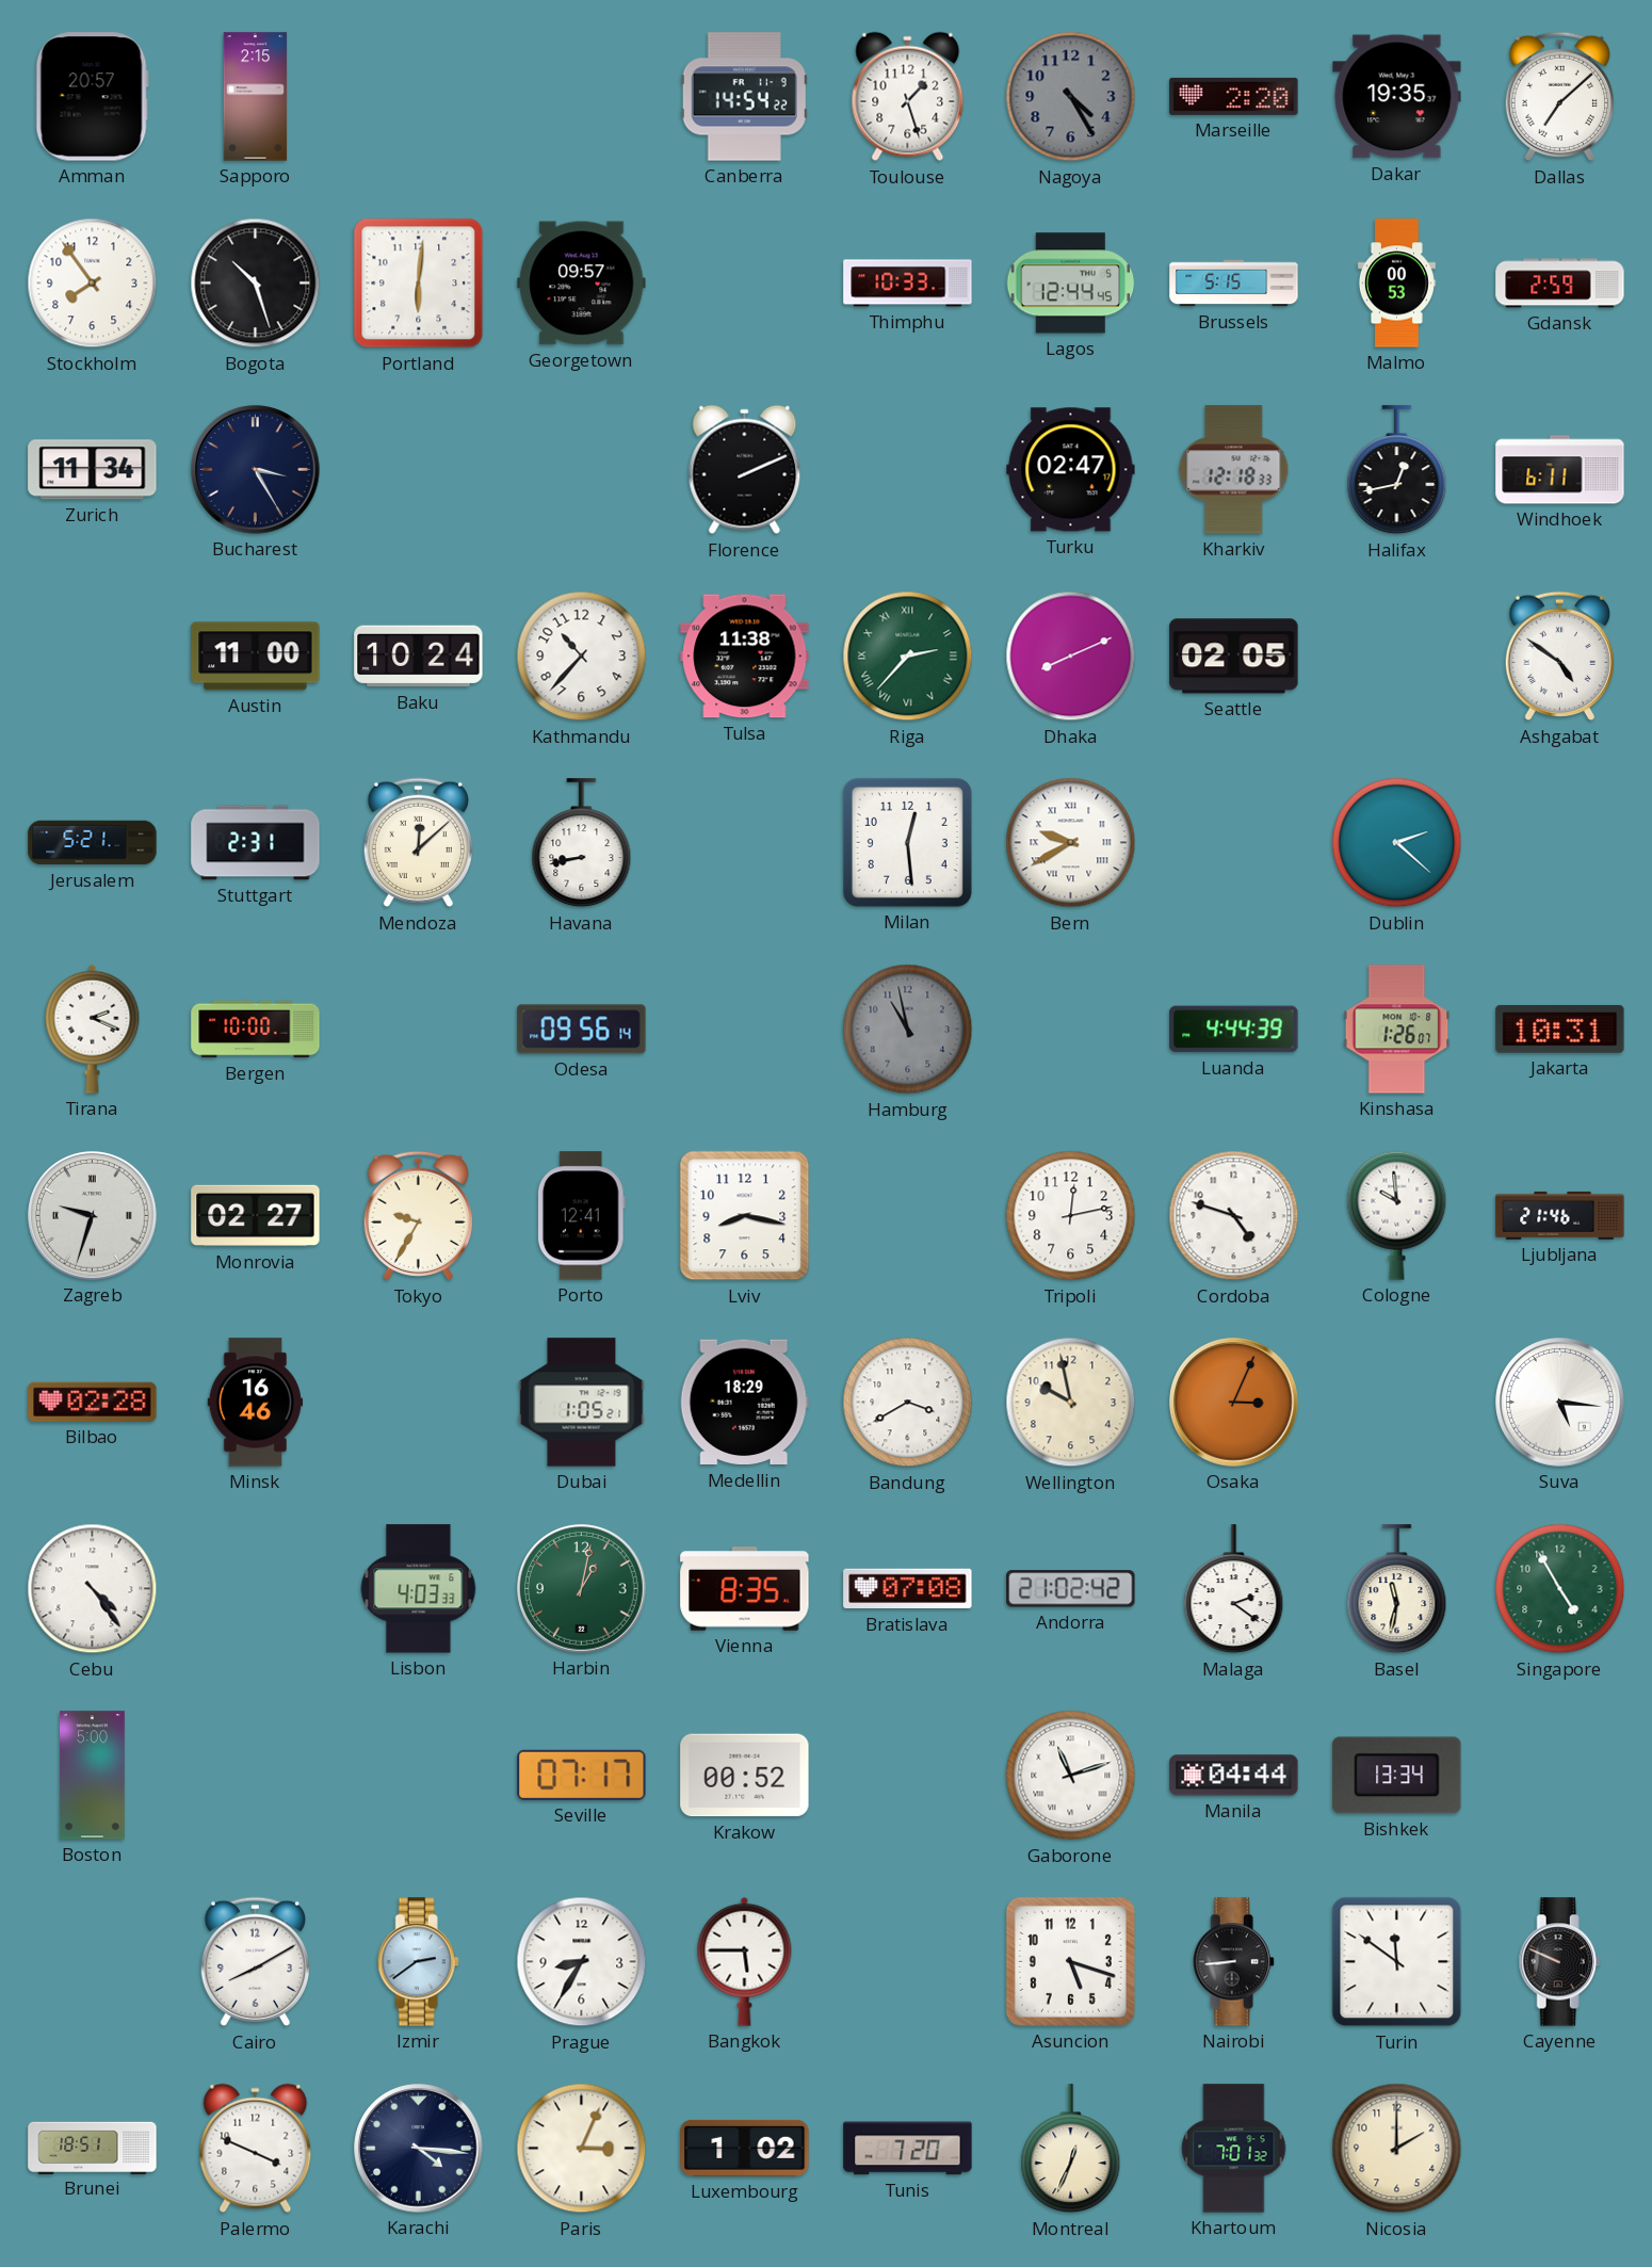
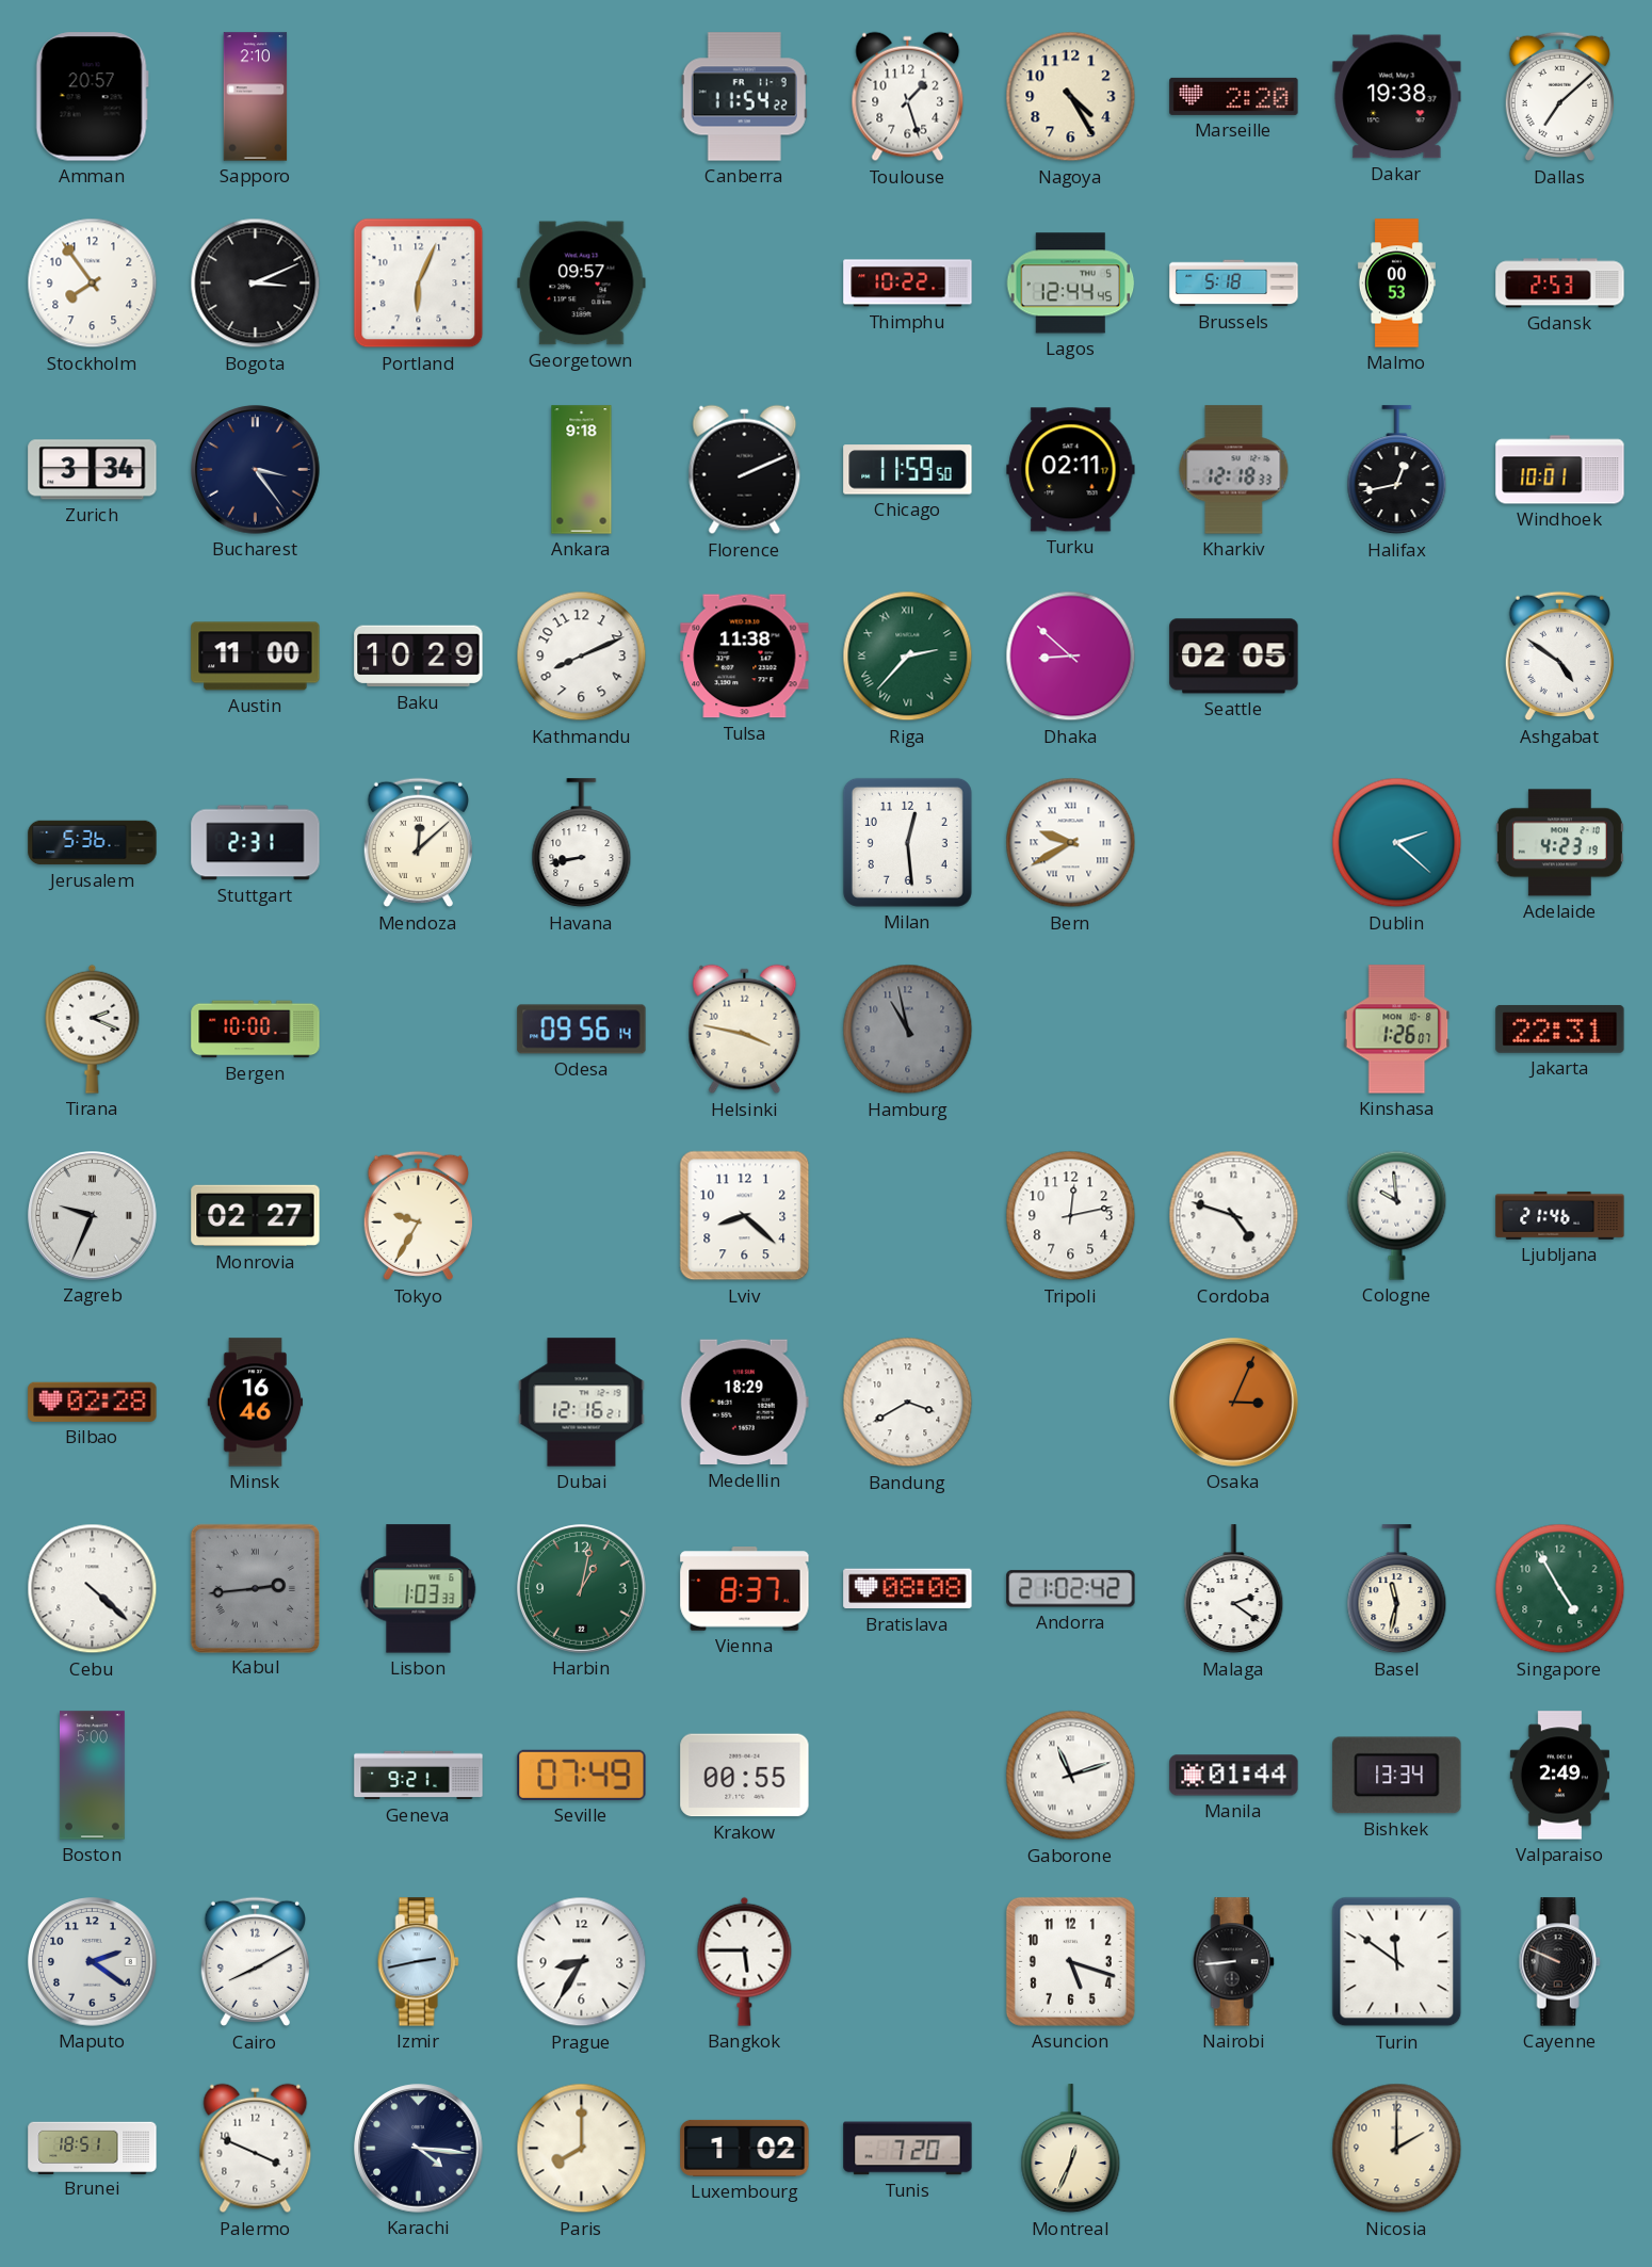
Sapporo: 2:15 -> 2:10 (256, 97)
Canberra: 14:54 -> 11:54 (744, 97)
Nagoya dial: grey -> cream (1071, 97)
Dakar: 19:35 -> 19:38 (1397, 97)
Bogota: 10:27 -> 3:11 (256, 284)
Portland: 6:01 -> 6:04 (419, 284)
Thimphu: 10:33 -> 10:22 (908, 284)
Brussels: 5:15 -> 5:18 (1234, 284)
Gdansk: 2:59 -> 2:53 (1560, 284)
Zurich: 11:34 -> 3:34 (93, 470)
Bucharest: 3:25 -> 3:24 (256, 470)
Ankara: none -> 9:18 (582, 470)
Chicago: none -> 11:59 (908, 470)
Turku: 02:47 -> 02:11 (1071, 470)
Windhoek: 6:11 -> 10:01 (1560, 470)
Baku: 10:24 -> 10:29 (419, 657)
Kathmandu: 10:37 -> 8:11 (582, 657)
Dhaka: 8:11 -> 8:52 (1071, 657)
Jerusalem: 5:21 -> 5:36 (93, 843)
Adelaide: none -> 4:23 (1559, 843)
Helsinki: none -> 3:47 (745, 1030)
Luanda: 4:44 -> none (1234, 1030)
Jakarta: 10:31 -> 22:31 (1560, 1029)
Zagreb: 9:33 -> 9:34 (93, 1216)
Porto: 12:41 -> none (581, 1216)
Lviv: 8:17 -> 8:22 (745, 1216)
Dubai: 1:05 -> 12:16 (582, 1403)
Wellington: 9:58 -> none (1071, 1403)
Suva: 5:16 -> none (1560, 1403)
Cebu: 4:24 -> 4:22 (93, 1589)
Kabul: none -> 2:44 (255, 1588)
Lisbon: 4:03 -> 1:03 (419, 1589)
Vienna: 8:35 -> 8:37 (745, 1589)
Bratislava: 07:08 -> 08:08 (908, 1589)
Geneva: none -> 9:21 (419, 1776)
Seville: 07:17 -> 07:49 (582, 1775)
Krakow: 00:52 -> 00:55 (745, 1776)
Manila: 04:44 -> 01:44 (1234, 1776)
Valparaiso: none -> 2:49 (1559, 1776)
Maputo: none -> 2:21 (93, 1962)
Izmir: 2:39 -> 2:43 (418, 1962)
Paris: 3:04 -> 8:00 (582, 2149)
Khartoum: 7:01 -> none (1234, 2149)
